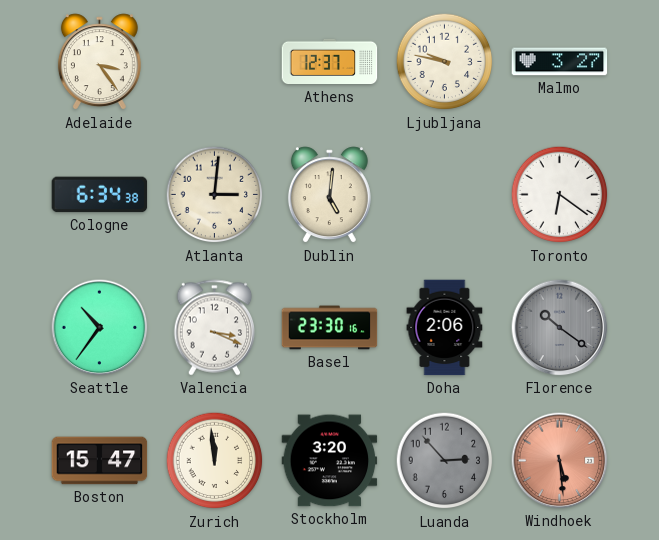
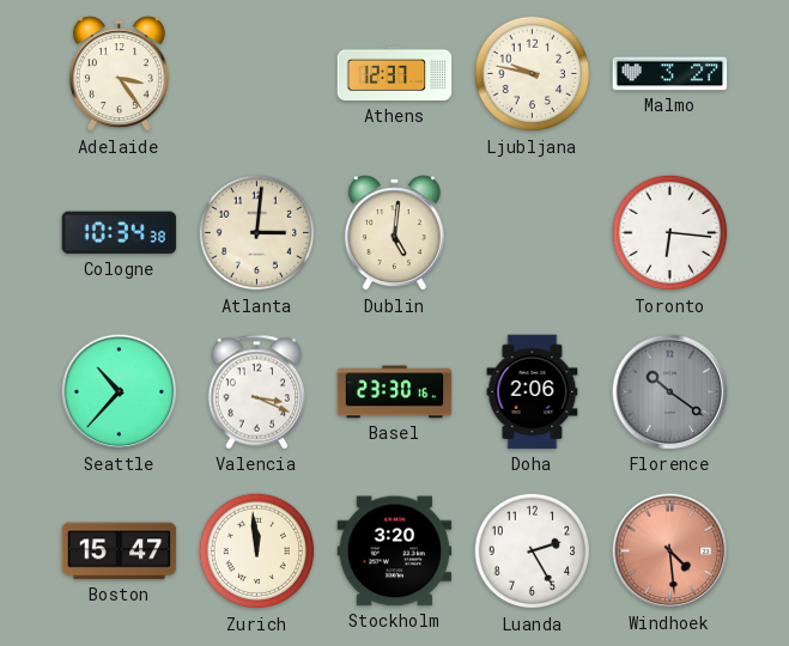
Cologne: 6:34 -> 10:34 (120, 233)
Toronto: 6:21 -> 6:16 (670, 233)
Seattle: 10:36 -> 10:37 (120, 392)
Luanda: 2:53 -> 2:25 (533, 551)
Luanda dial: grey -> white (533, 551)
Windhoek: 5:29 -> 4:29 (670, 551)
